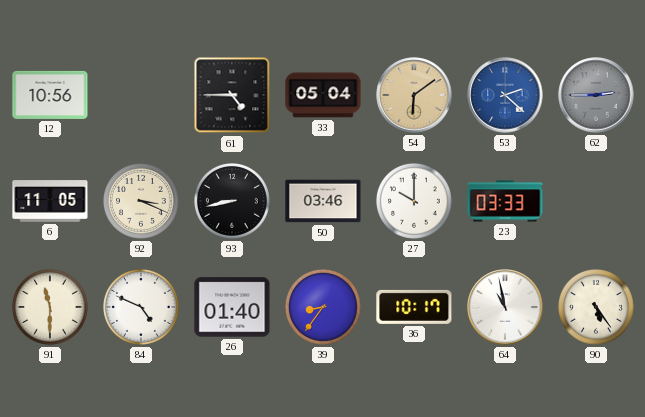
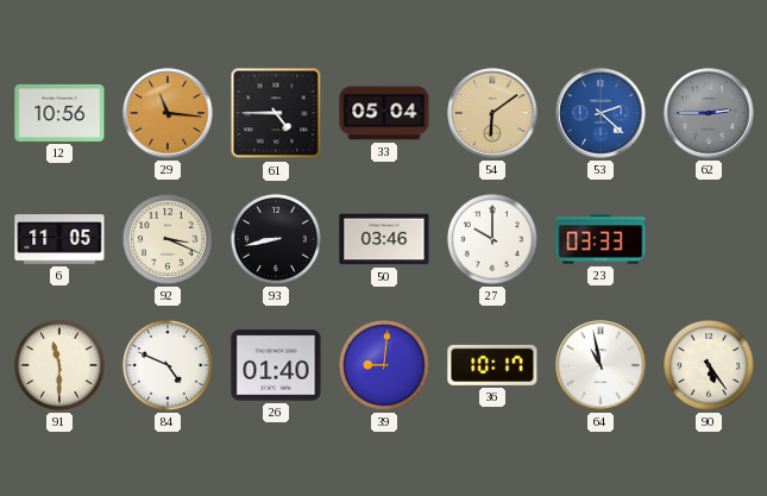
29: none -> 11:16 (168, 113)
39: 8:36 -> 9:01 (384, 365)
